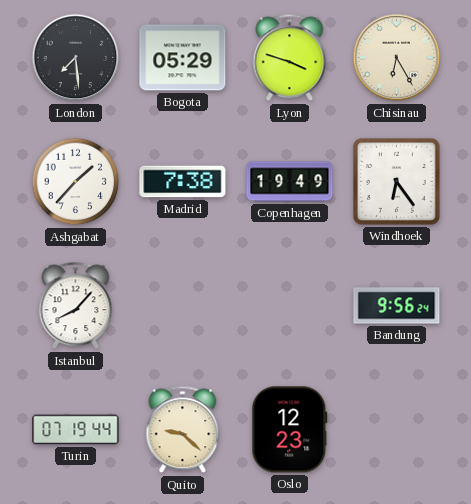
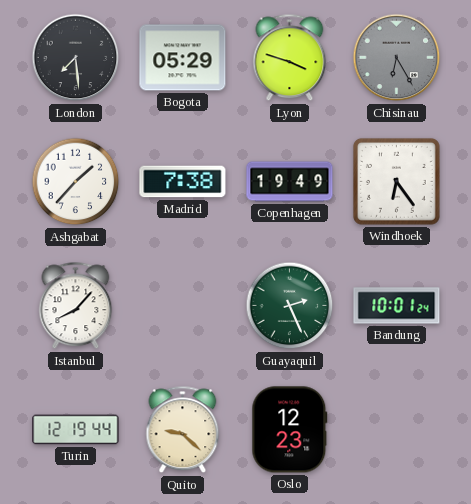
Chisinau dial: cream -> grey (397, 58)
Guayaquil: none -> 2:26 (290, 306)
Bandung: 9:56 -> 10:01 (397, 306)
Turin: 07:19 -> 12:19 (76, 430)
